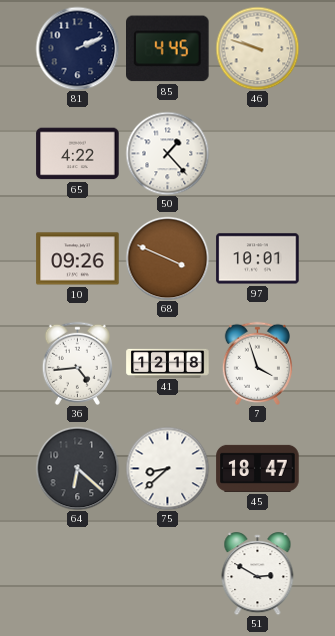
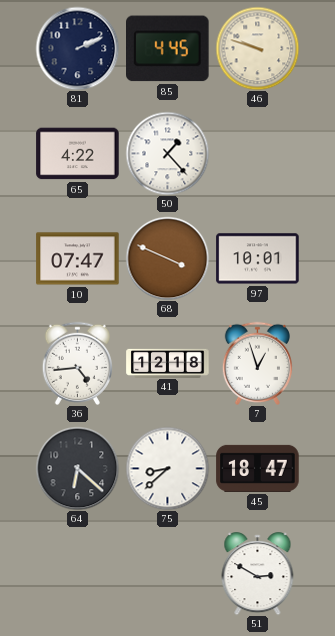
10: 09:26 -> 07:47 (78, 259)
7: 3:57 -> 12:57 (257, 363)
